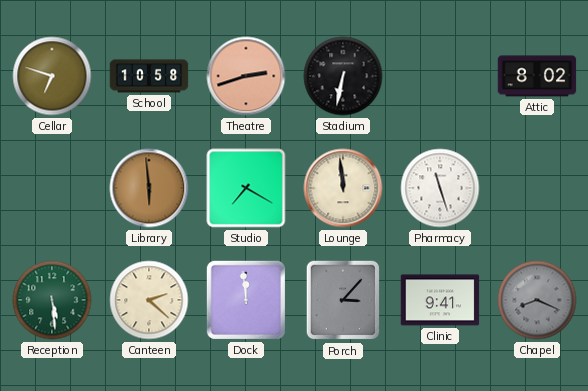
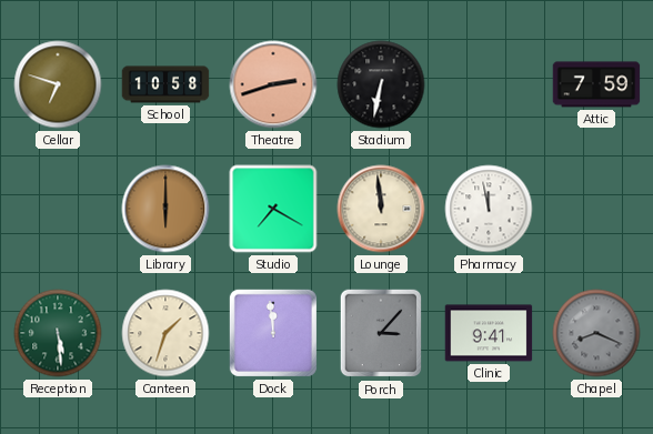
Attic: 8:02 -> 7:59 (596, 84)
Library: 5:59 -> 6:00 (165, 209)
Pharmacy: 11:27 -> 11:58 (489, 209)
Canteen: 2:22 -> 1:33 (165, 333)
